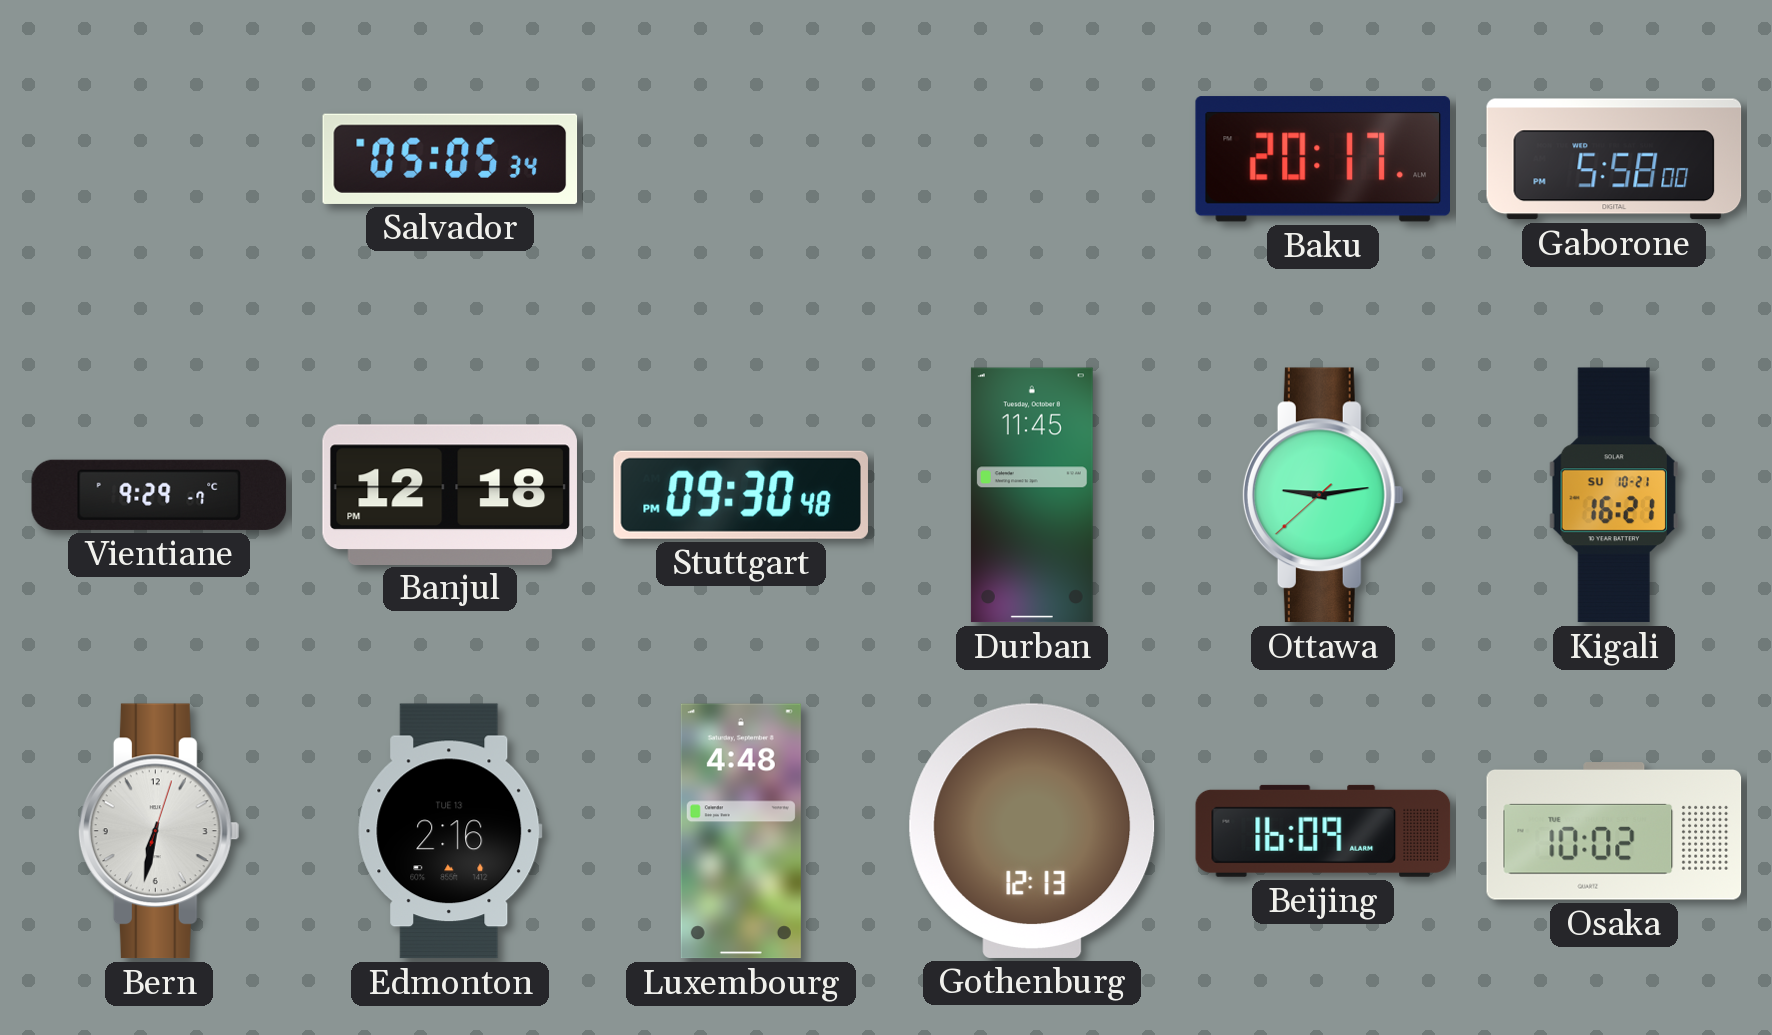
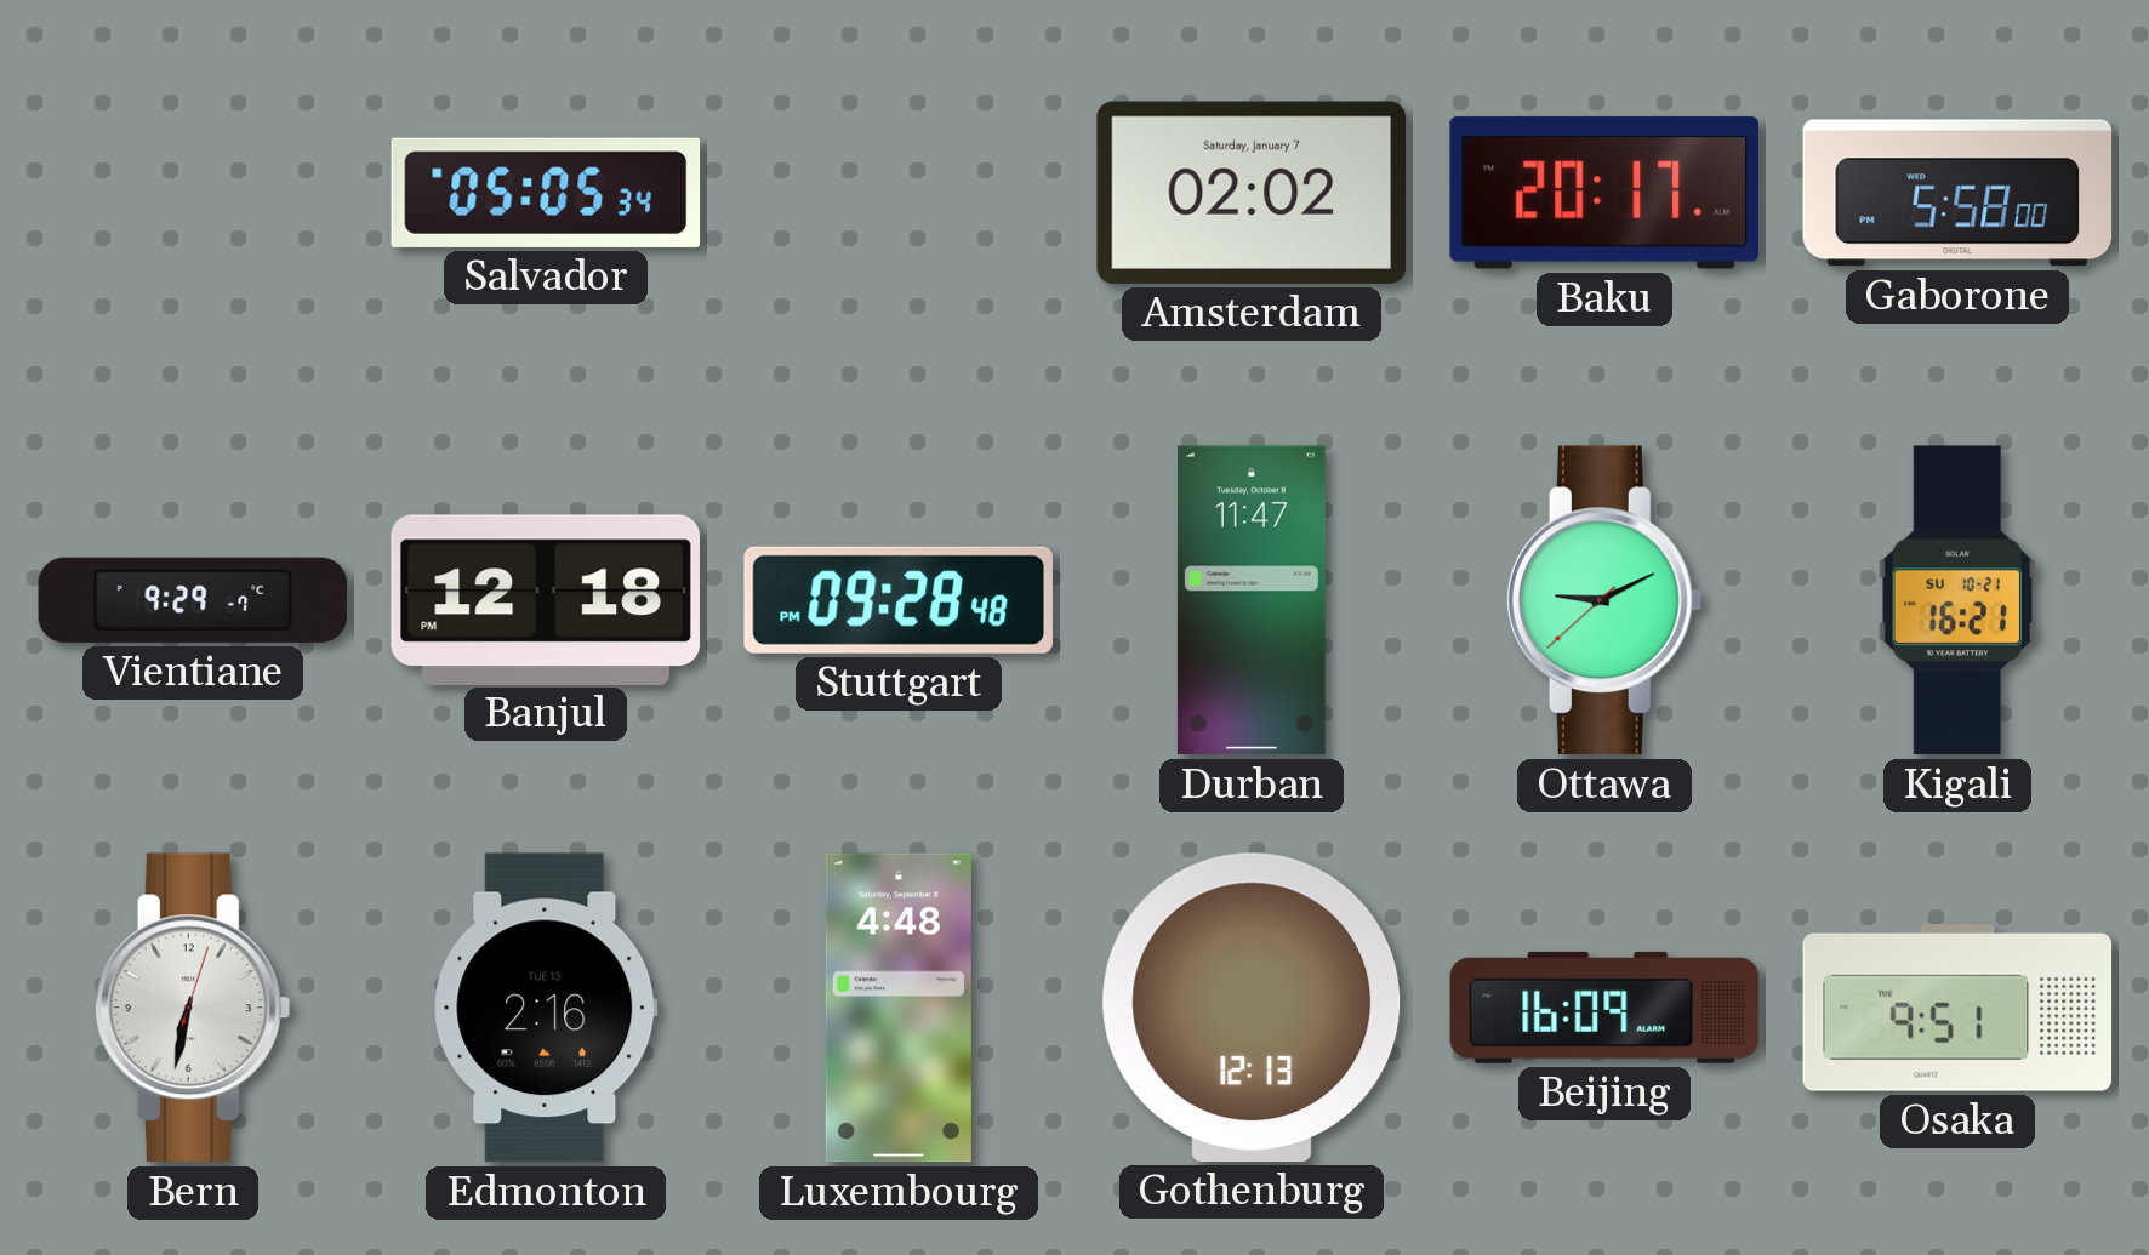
Amsterdam: none -> 02:02 (1250, 193)
Stuttgart: 09:30 -> 09:28 (899, 600)
Durban: 11:45 -> 11:47 (1252, 600)
Ottawa: 9:13 -> 9:10 (1604, 600)
Osaka: 10:02 -> 9:51 (1957, 1008)
